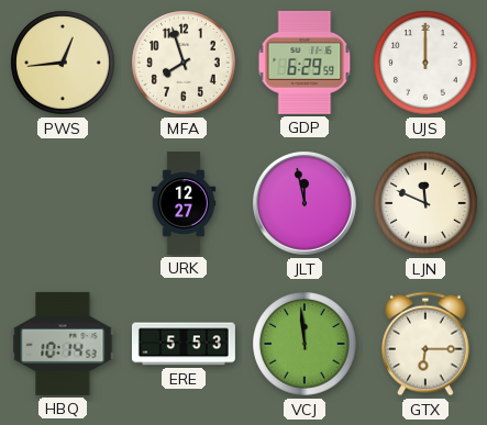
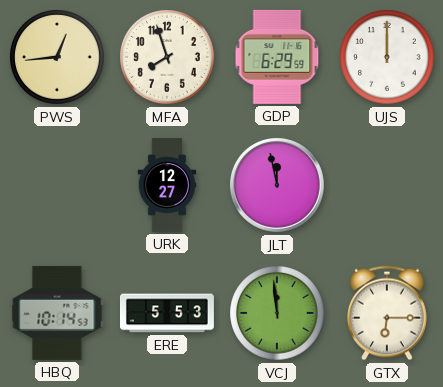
LJN: 11:49 -> none (425, 203)
